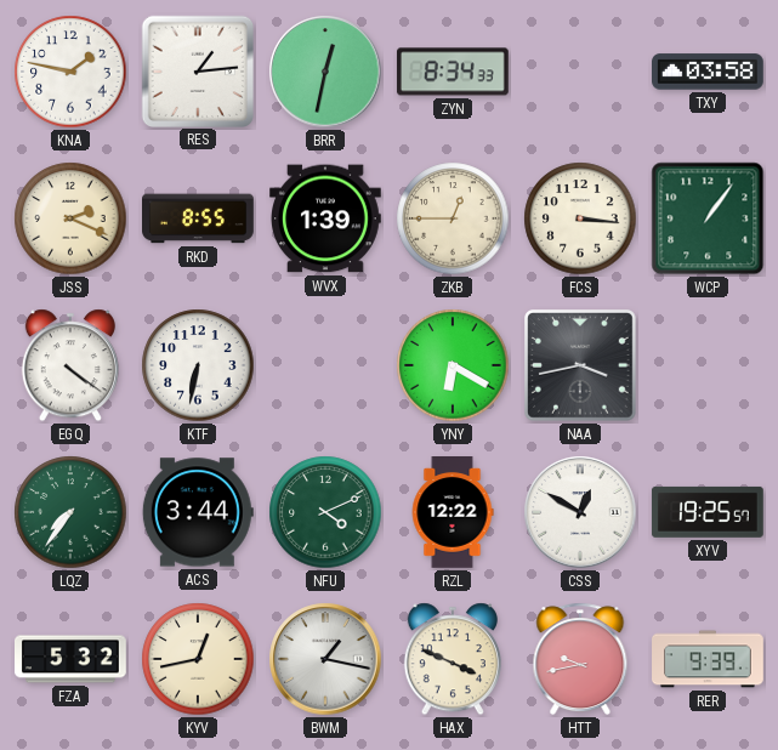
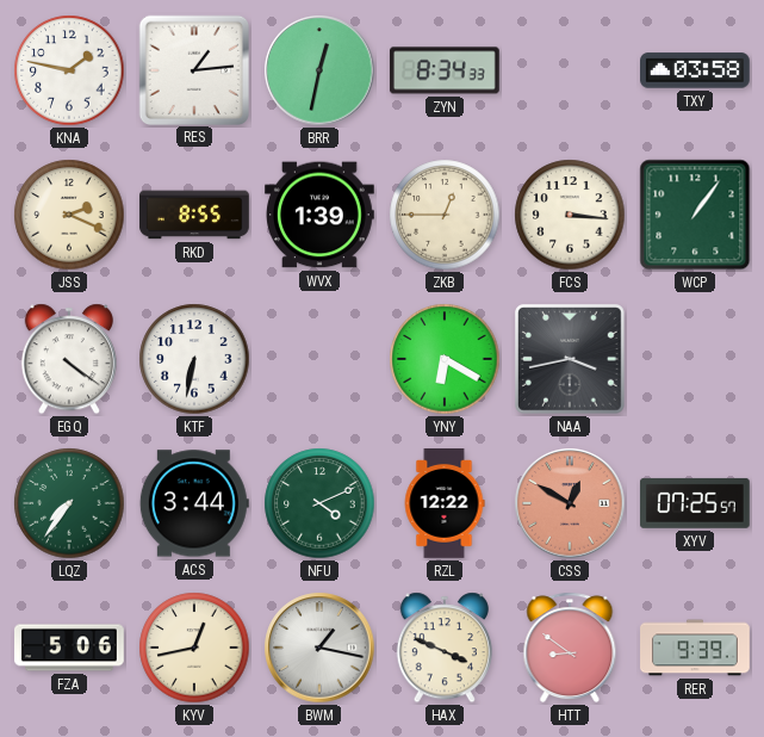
CSS dial: white -> salmon (570, 503)
XYV: 19:25 -> 07:25 (695, 503)
FZA: 5:32 -> 5:06 (69, 648)
HTT: 9:43 -> 8:51 (570, 648)
